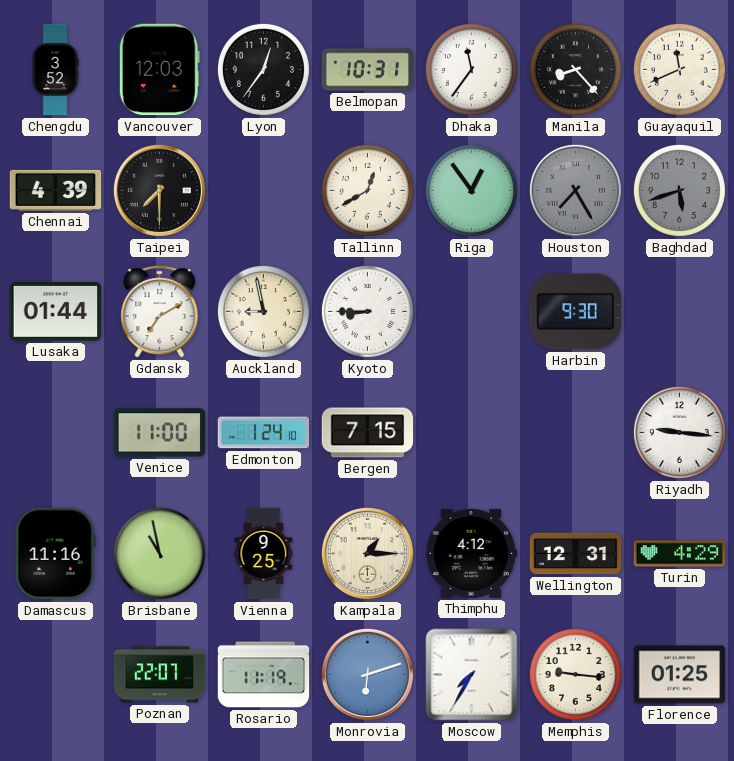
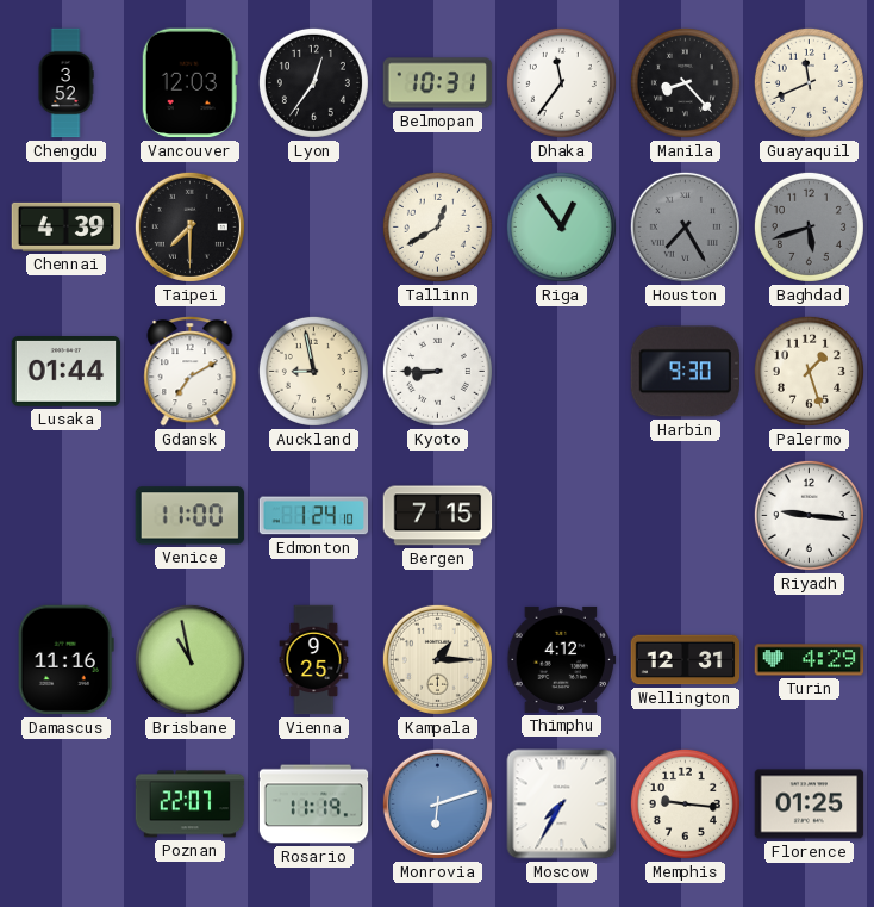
Palermo: none -> 1:27 (809, 371)
